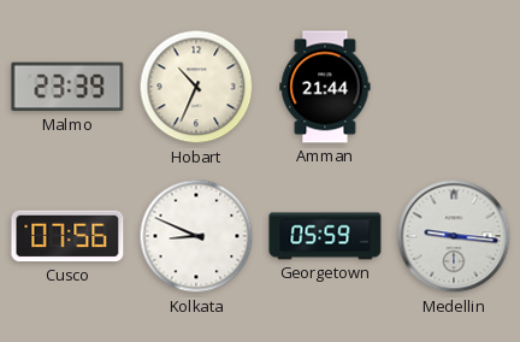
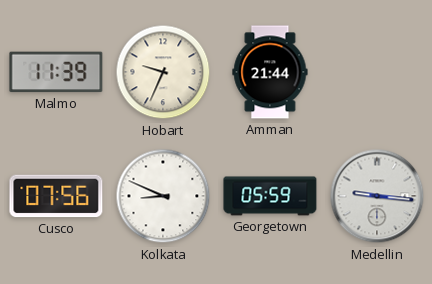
Malmo: 23:39 -> 11:39 (56, 72)
Hobart: 10:34 -> 9:34 (163, 72)
